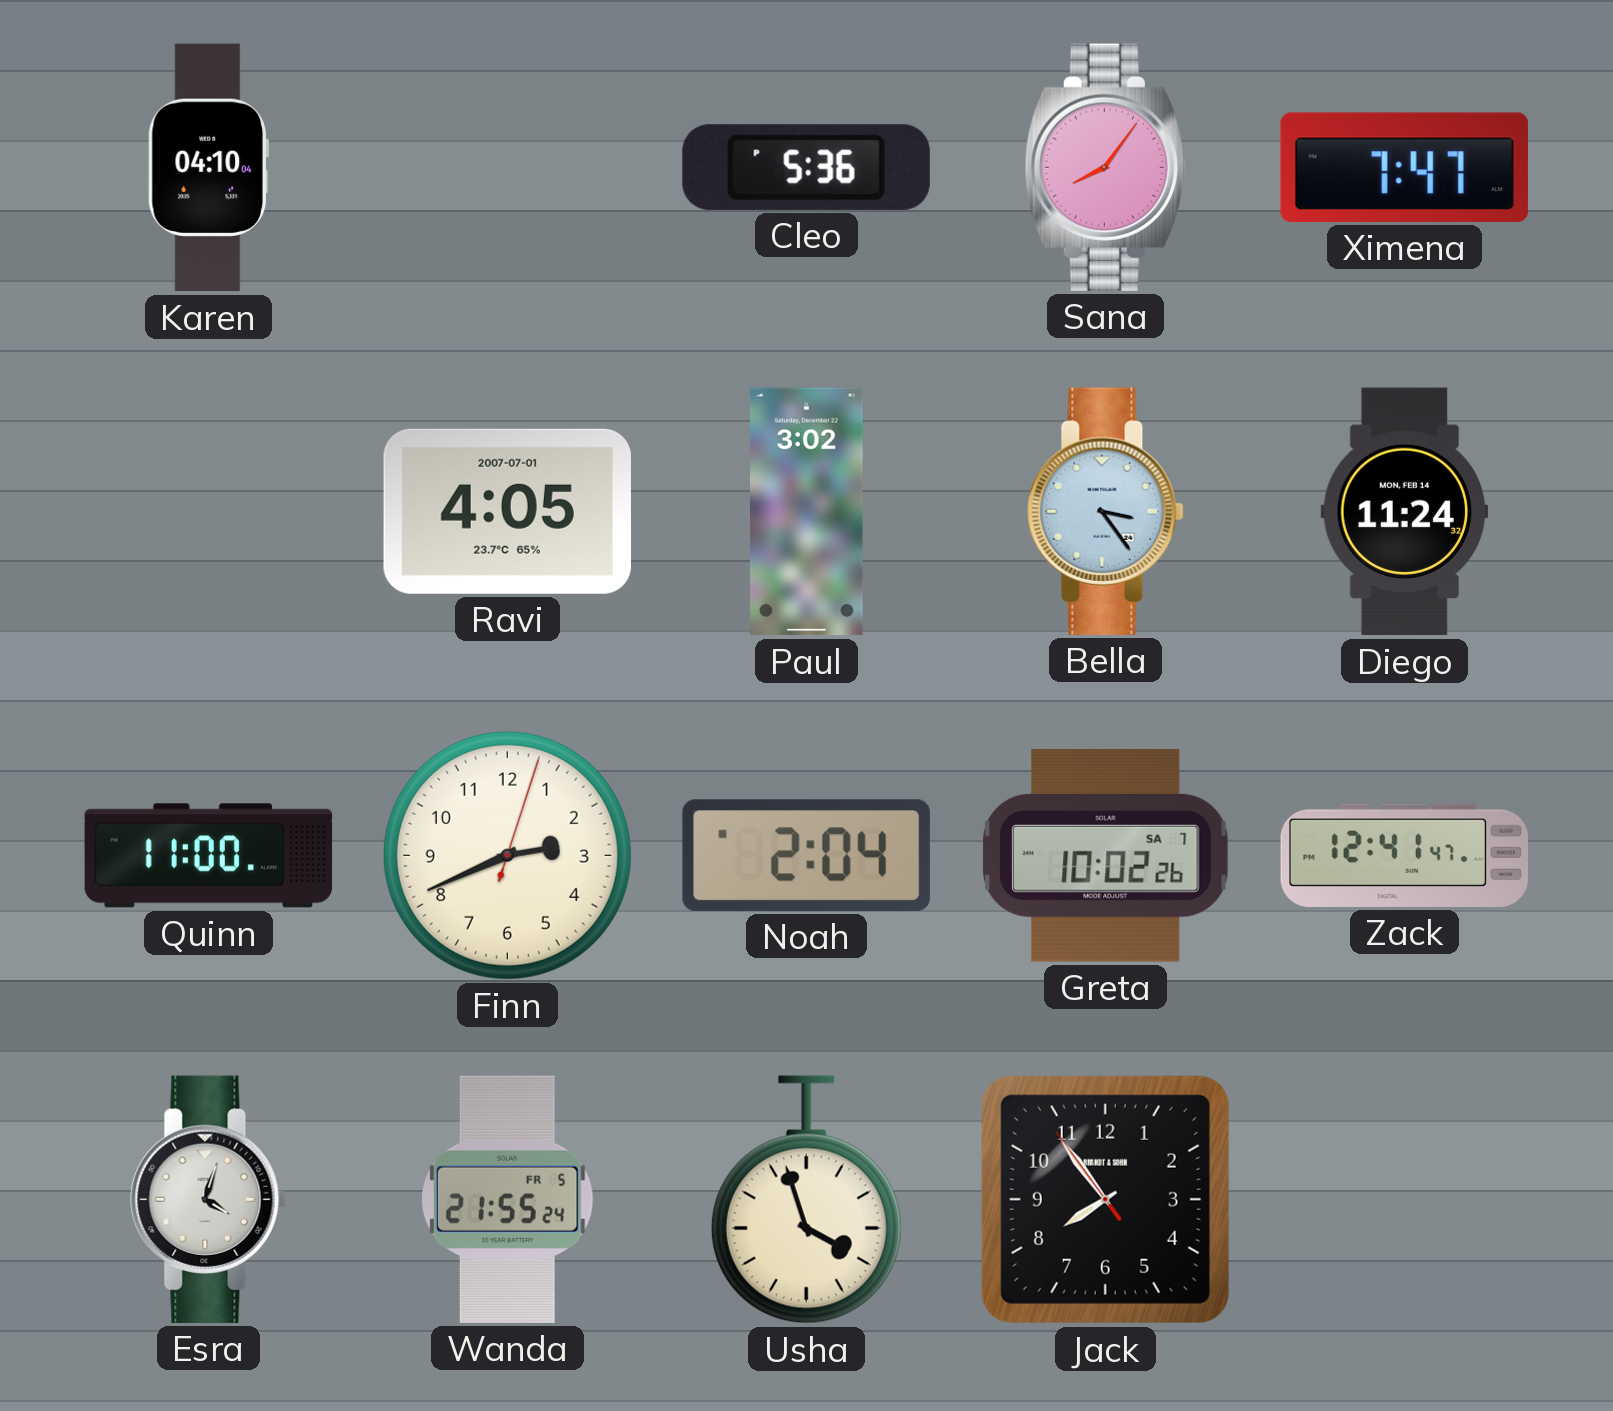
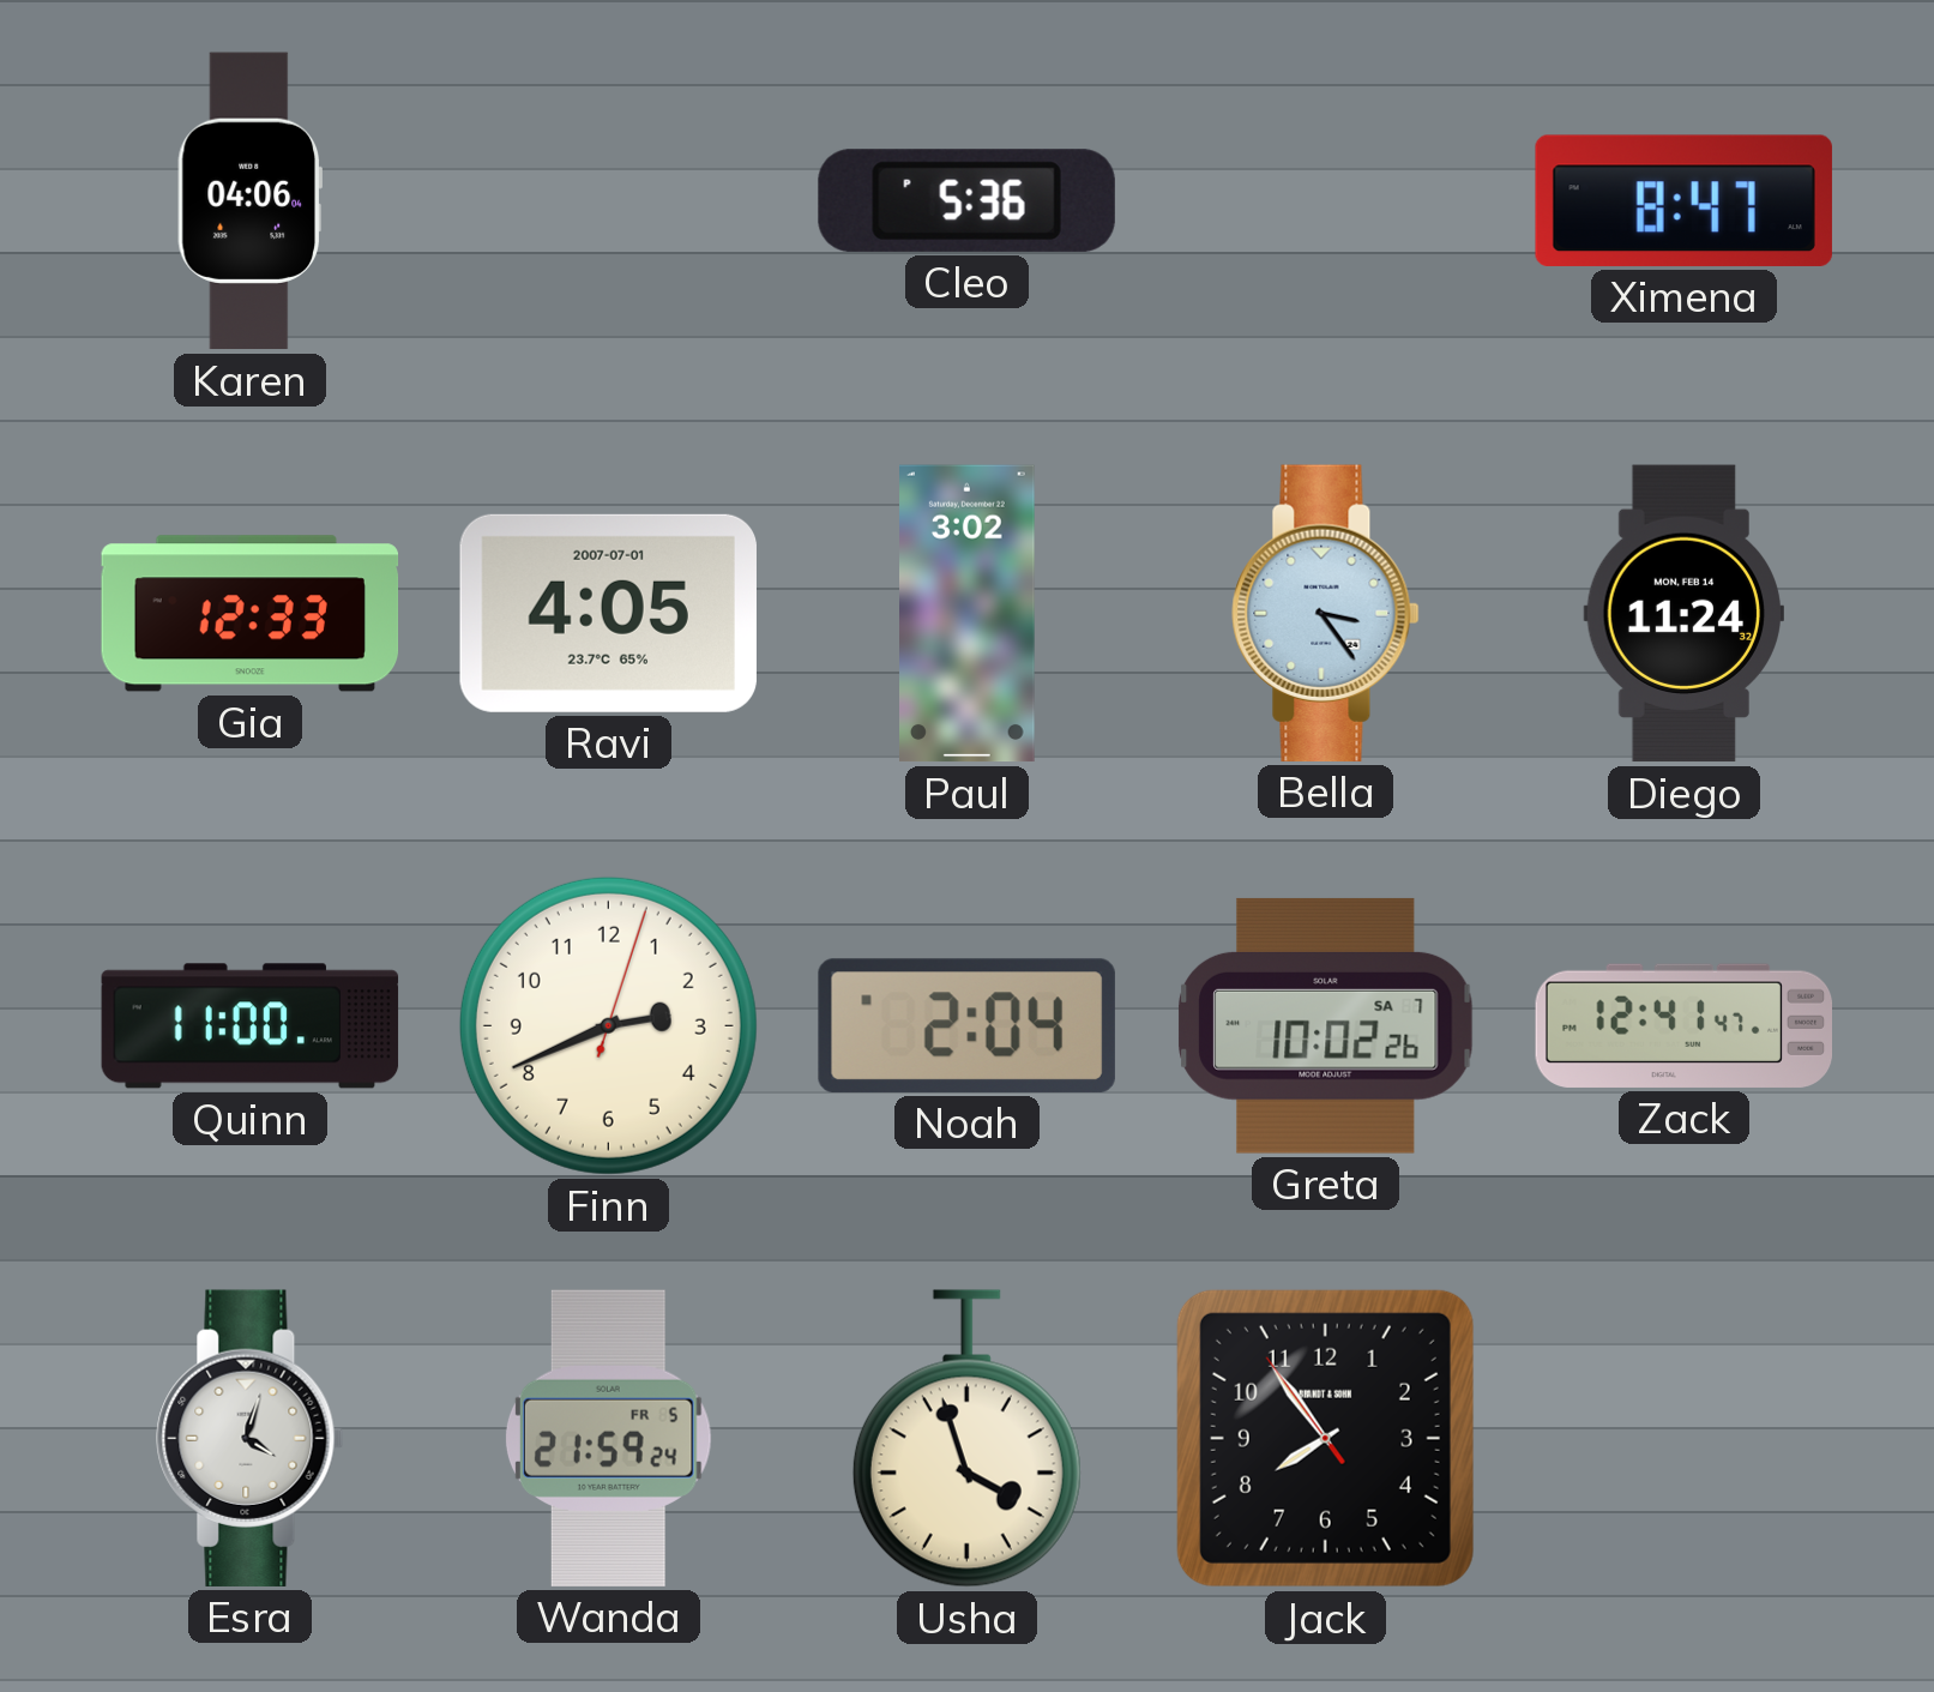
Karen: 04:10 -> 04:06 (249, 201)
Sana: 8:06 -> none (1105, 167)
Ximena: 7:47 -> 8:47 (1683, 200)
Gia: none -> 12:33 (251, 614)
Wanda: 21:55 -> 21:59 (608, 1438)
